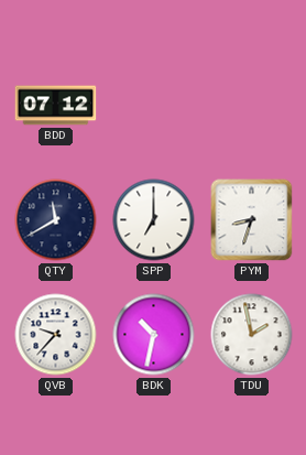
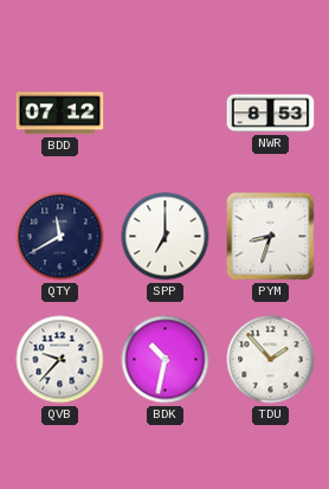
NWR: none -> 8:53 (271, 114)
TDU: 1:58 -> 1:53 (271, 360)
